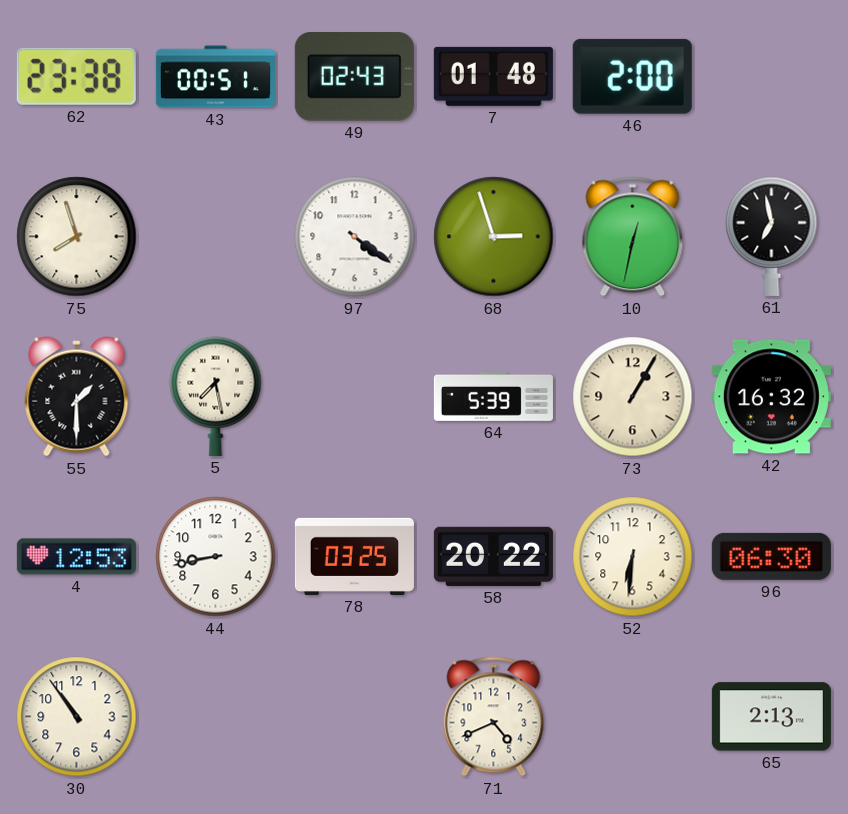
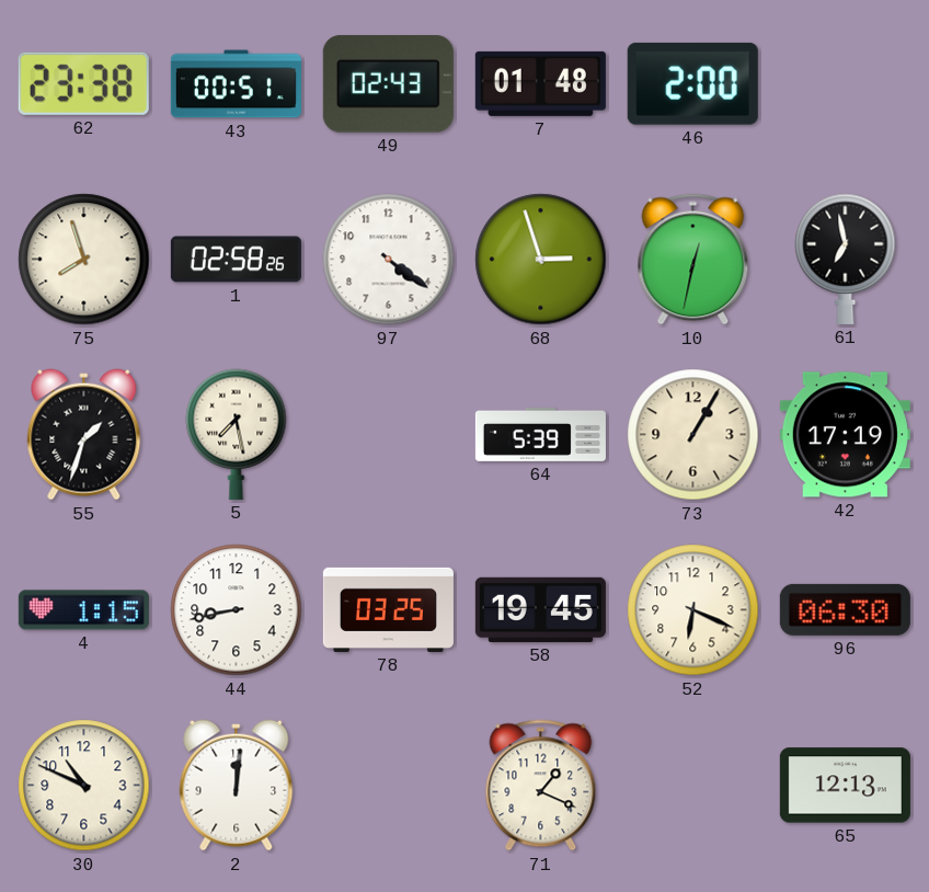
1: none -> 02:58 (236, 260)
55: 1:30 -> 1:33 (84, 435)
42: 16:32 -> 17:19 (845, 435)
4: 12:53 -> 1:15 (83, 610)
58: 20:22 -> 19:45 (540, 609)
52: 6:31 -> 6:19 (693, 610)
30: 10:54 -> 10:49 (84, 786)
2: none -> 12:01 (237, 786)
71: 4:41 -> 1:19 (541, 786)
65: 2:13 -> 12:13 (845, 786)
